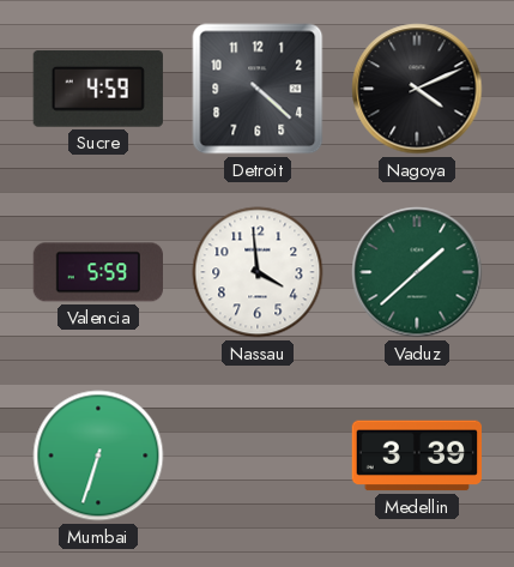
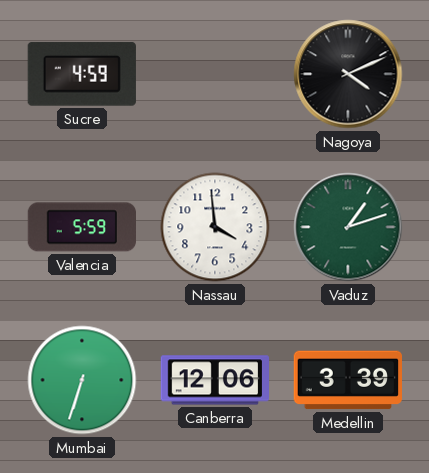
Detroit: 4:22 -> none (258, 89)
Vaduz: 1:38 -> 1:12 (348, 227)
Canberra: none -> 12:06 (215, 380)
